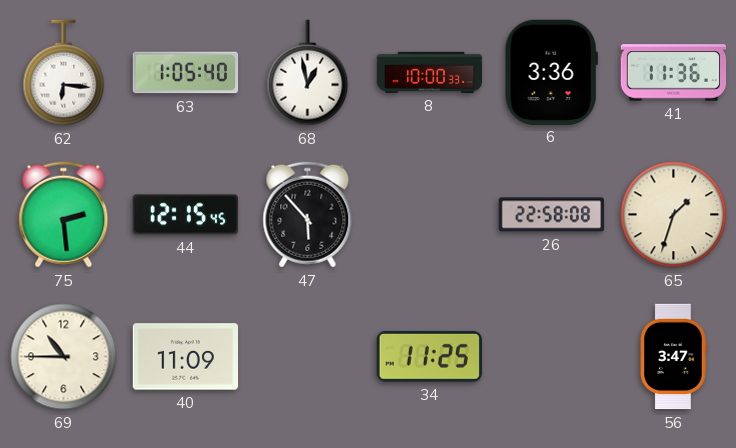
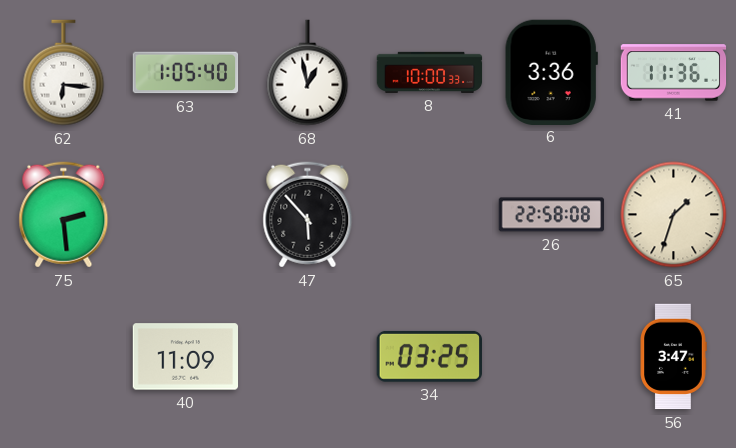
44: 12:15 -> none (186, 215)
69: 10:45 -> none (64, 357)
34: 11:25 -> 03:25 (429, 356)
